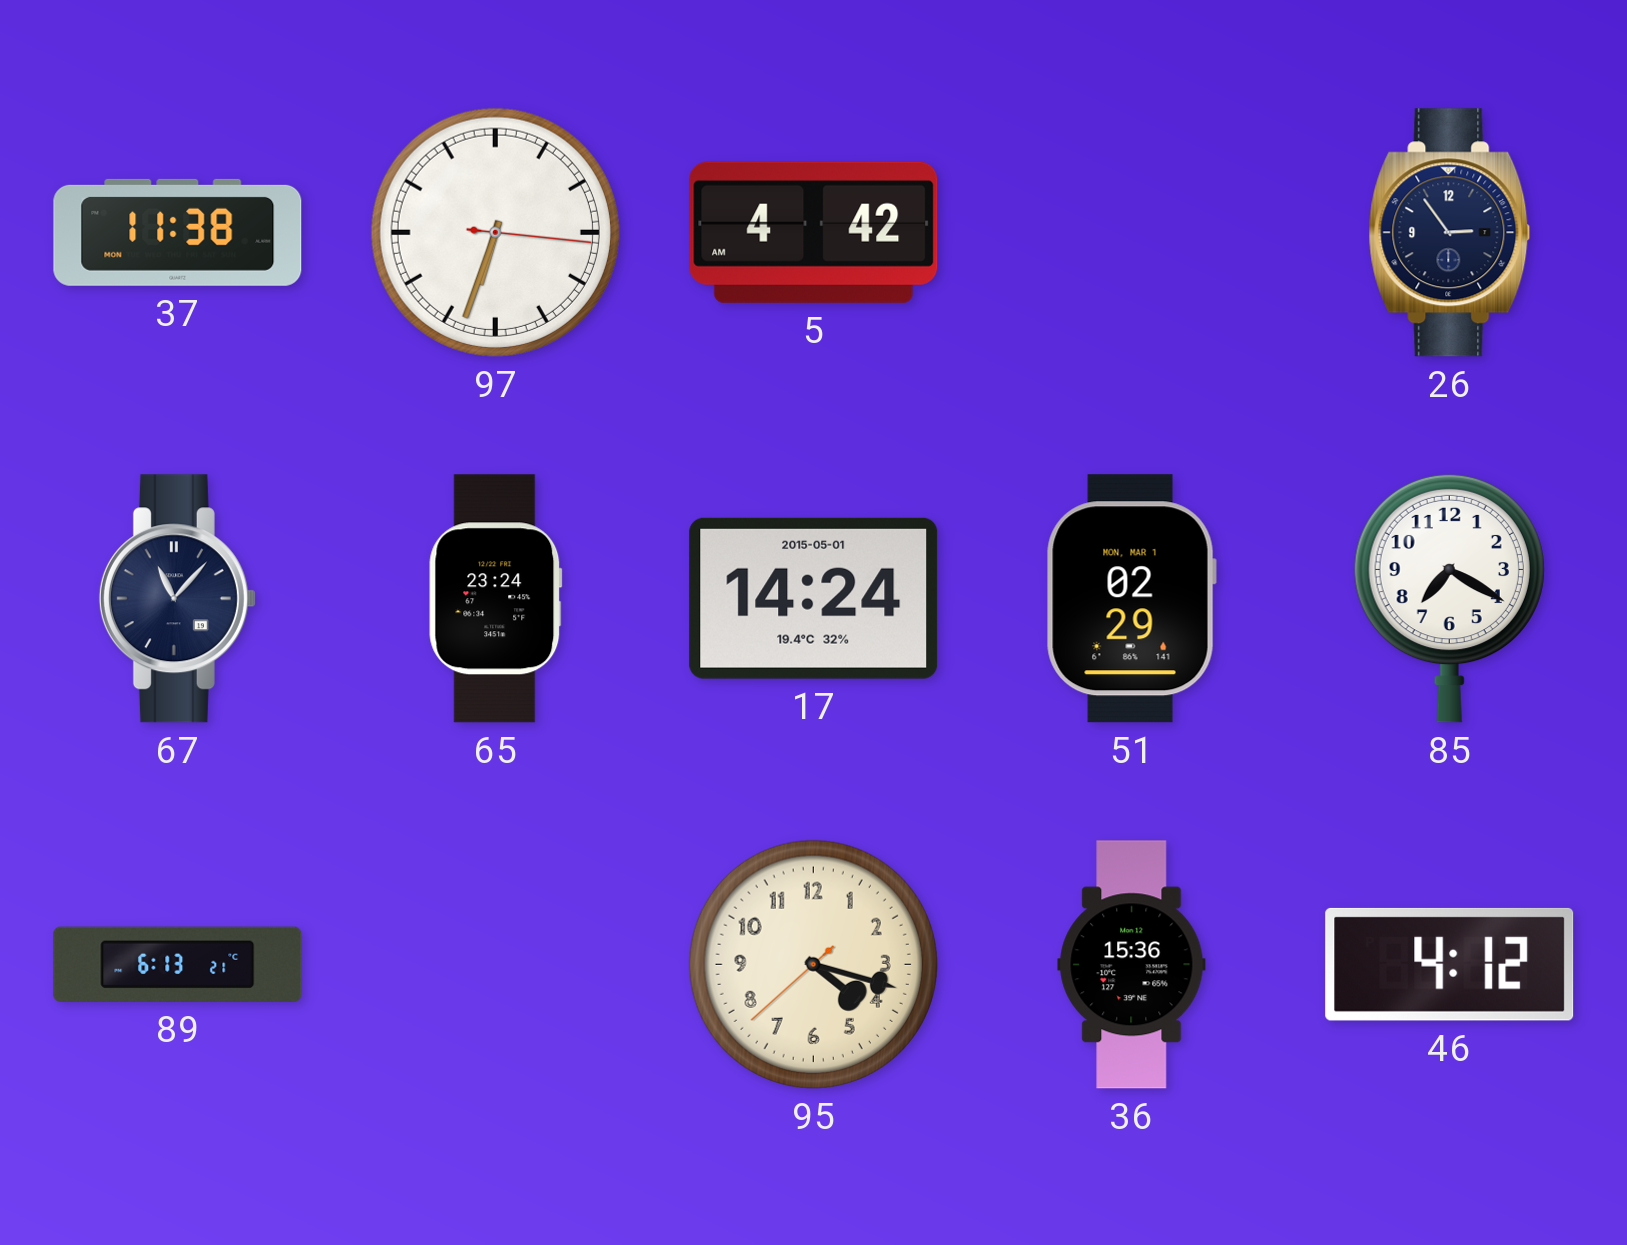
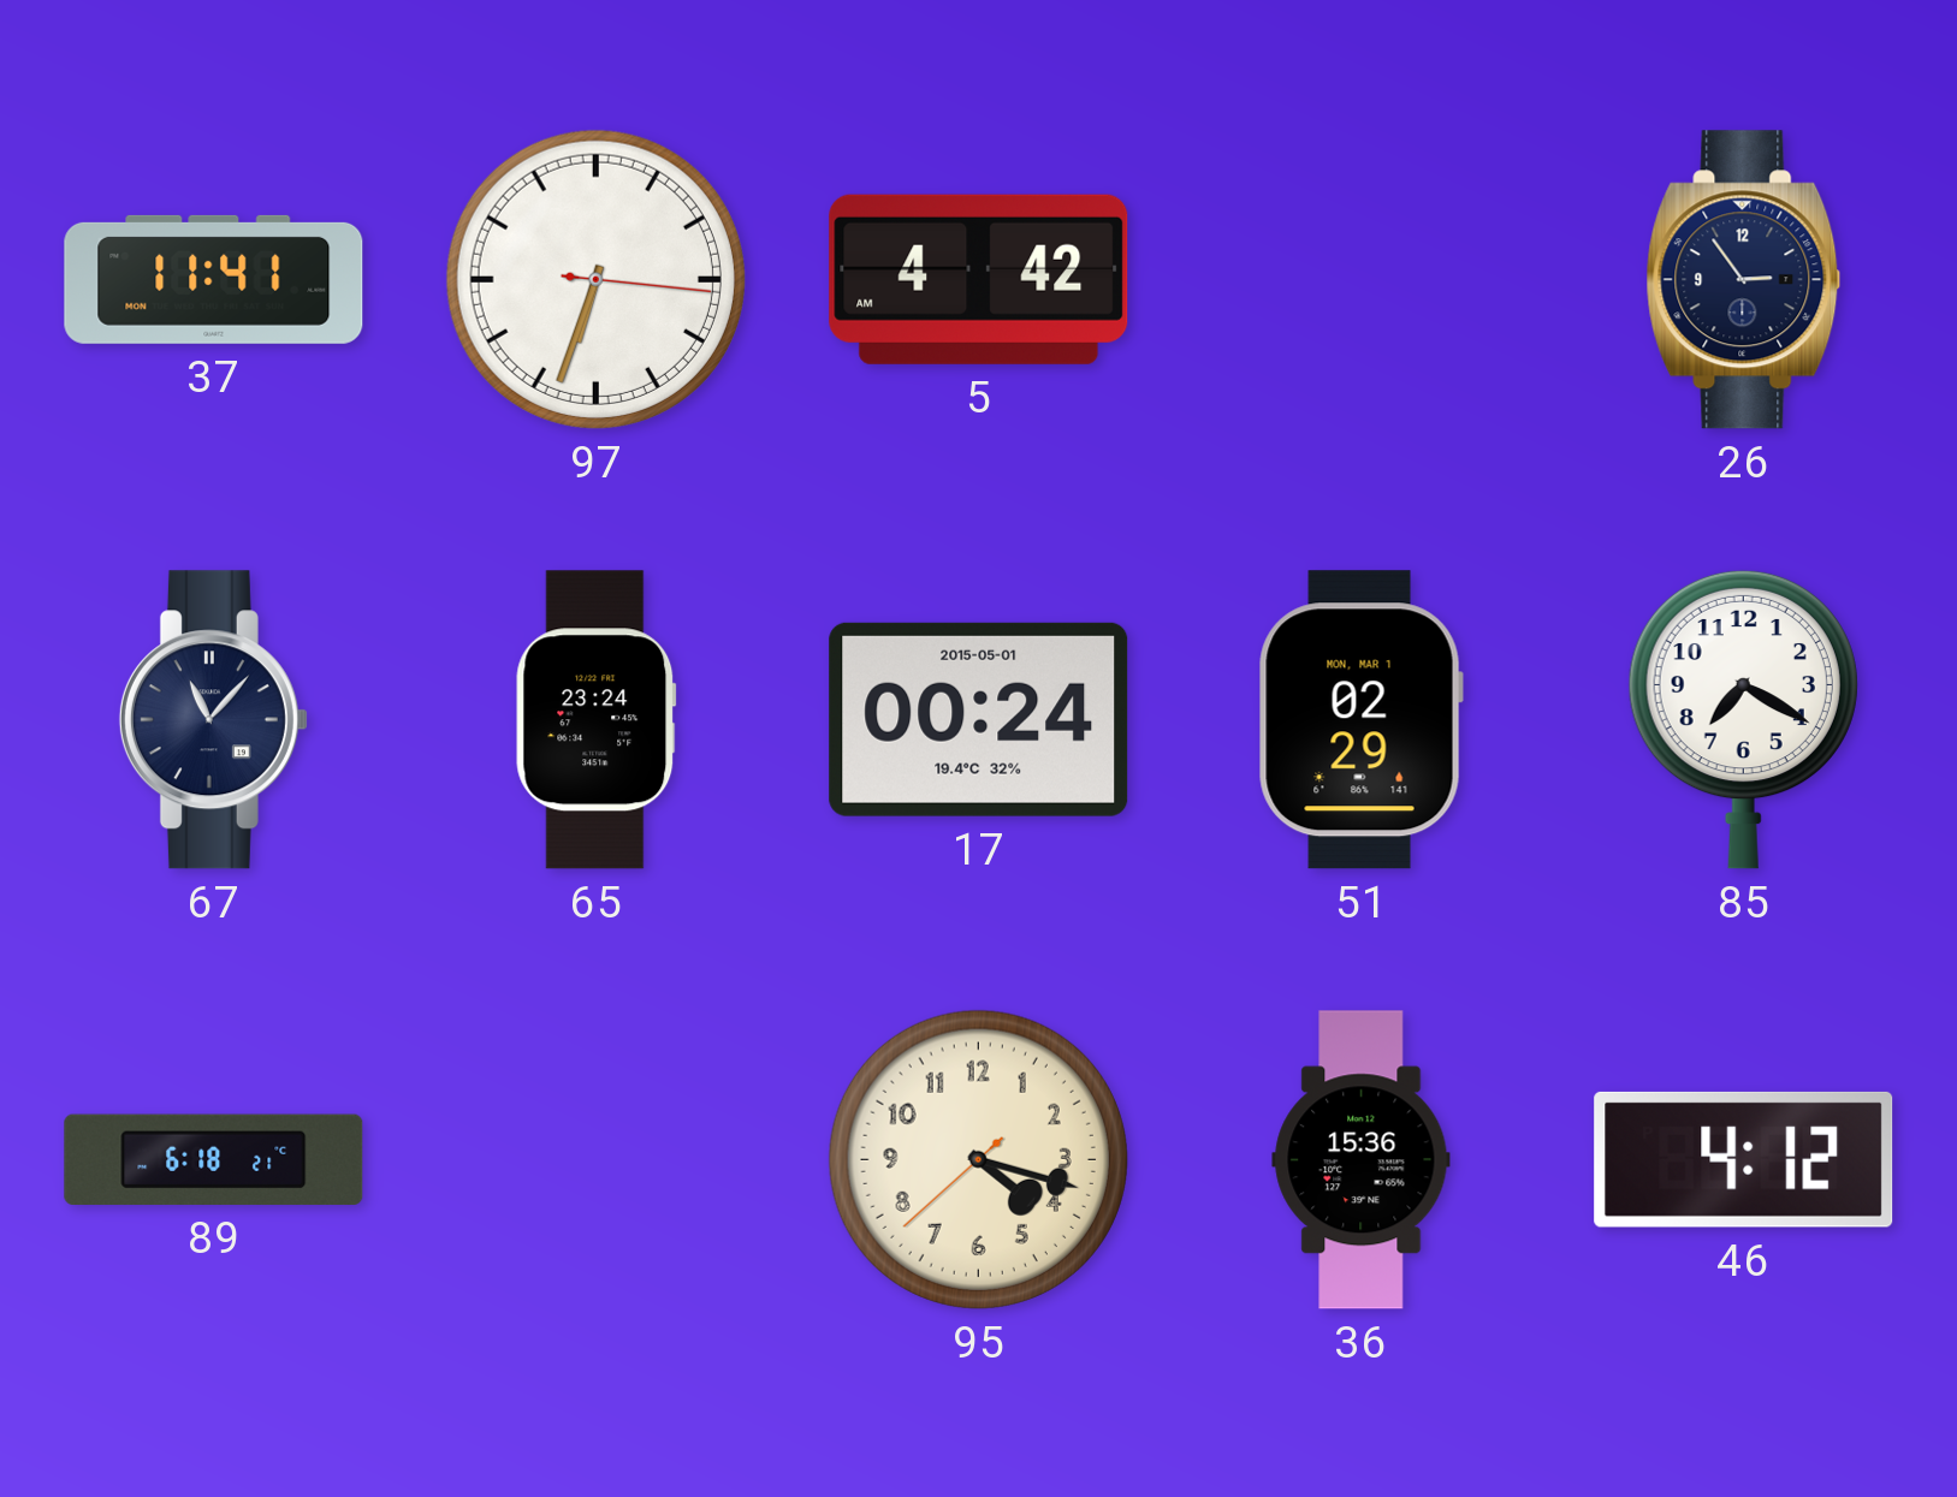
37: 11:38 -> 11:41 (214, 279)
17: 14:24 -> 00:24 (979, 719)
89: 6:13 -> 6:18 (214, 1159)
